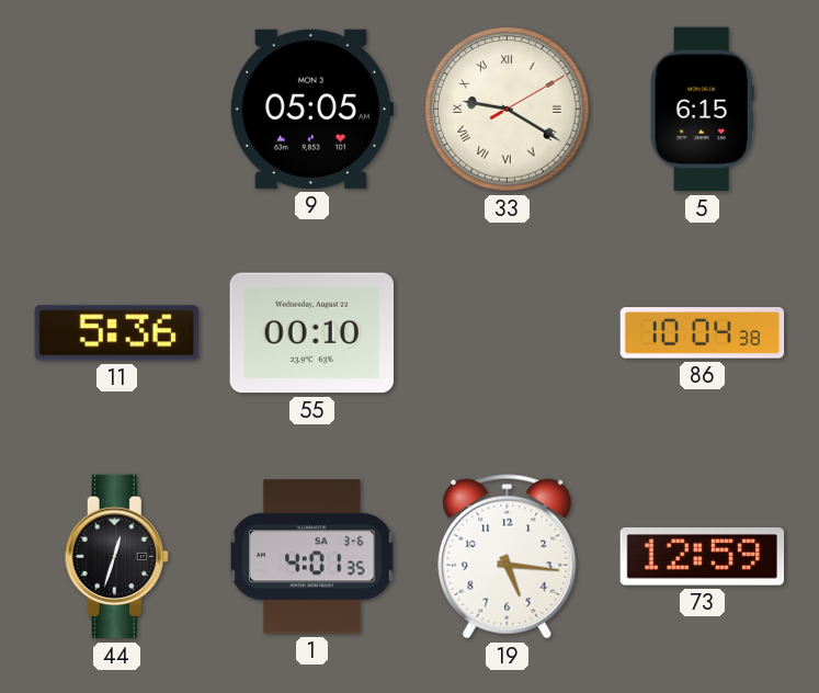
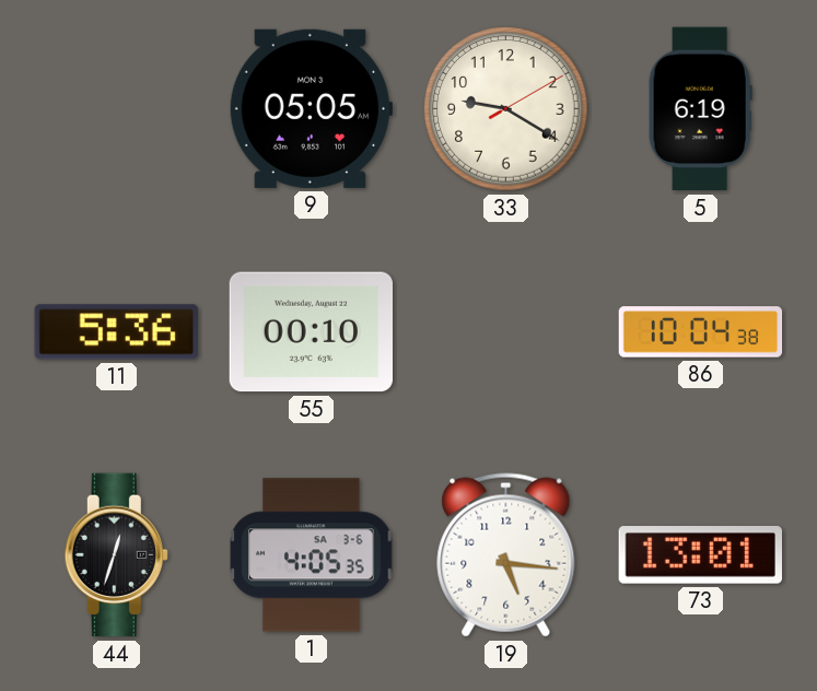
33 numerals: Roman -> Arabic (506, 109)
5: 6:15 -> 6:19 (700, 109)
1: 4:01 -> 4:05 (312, 555)
73: 12:59 -> 13:01 (700, 555)
